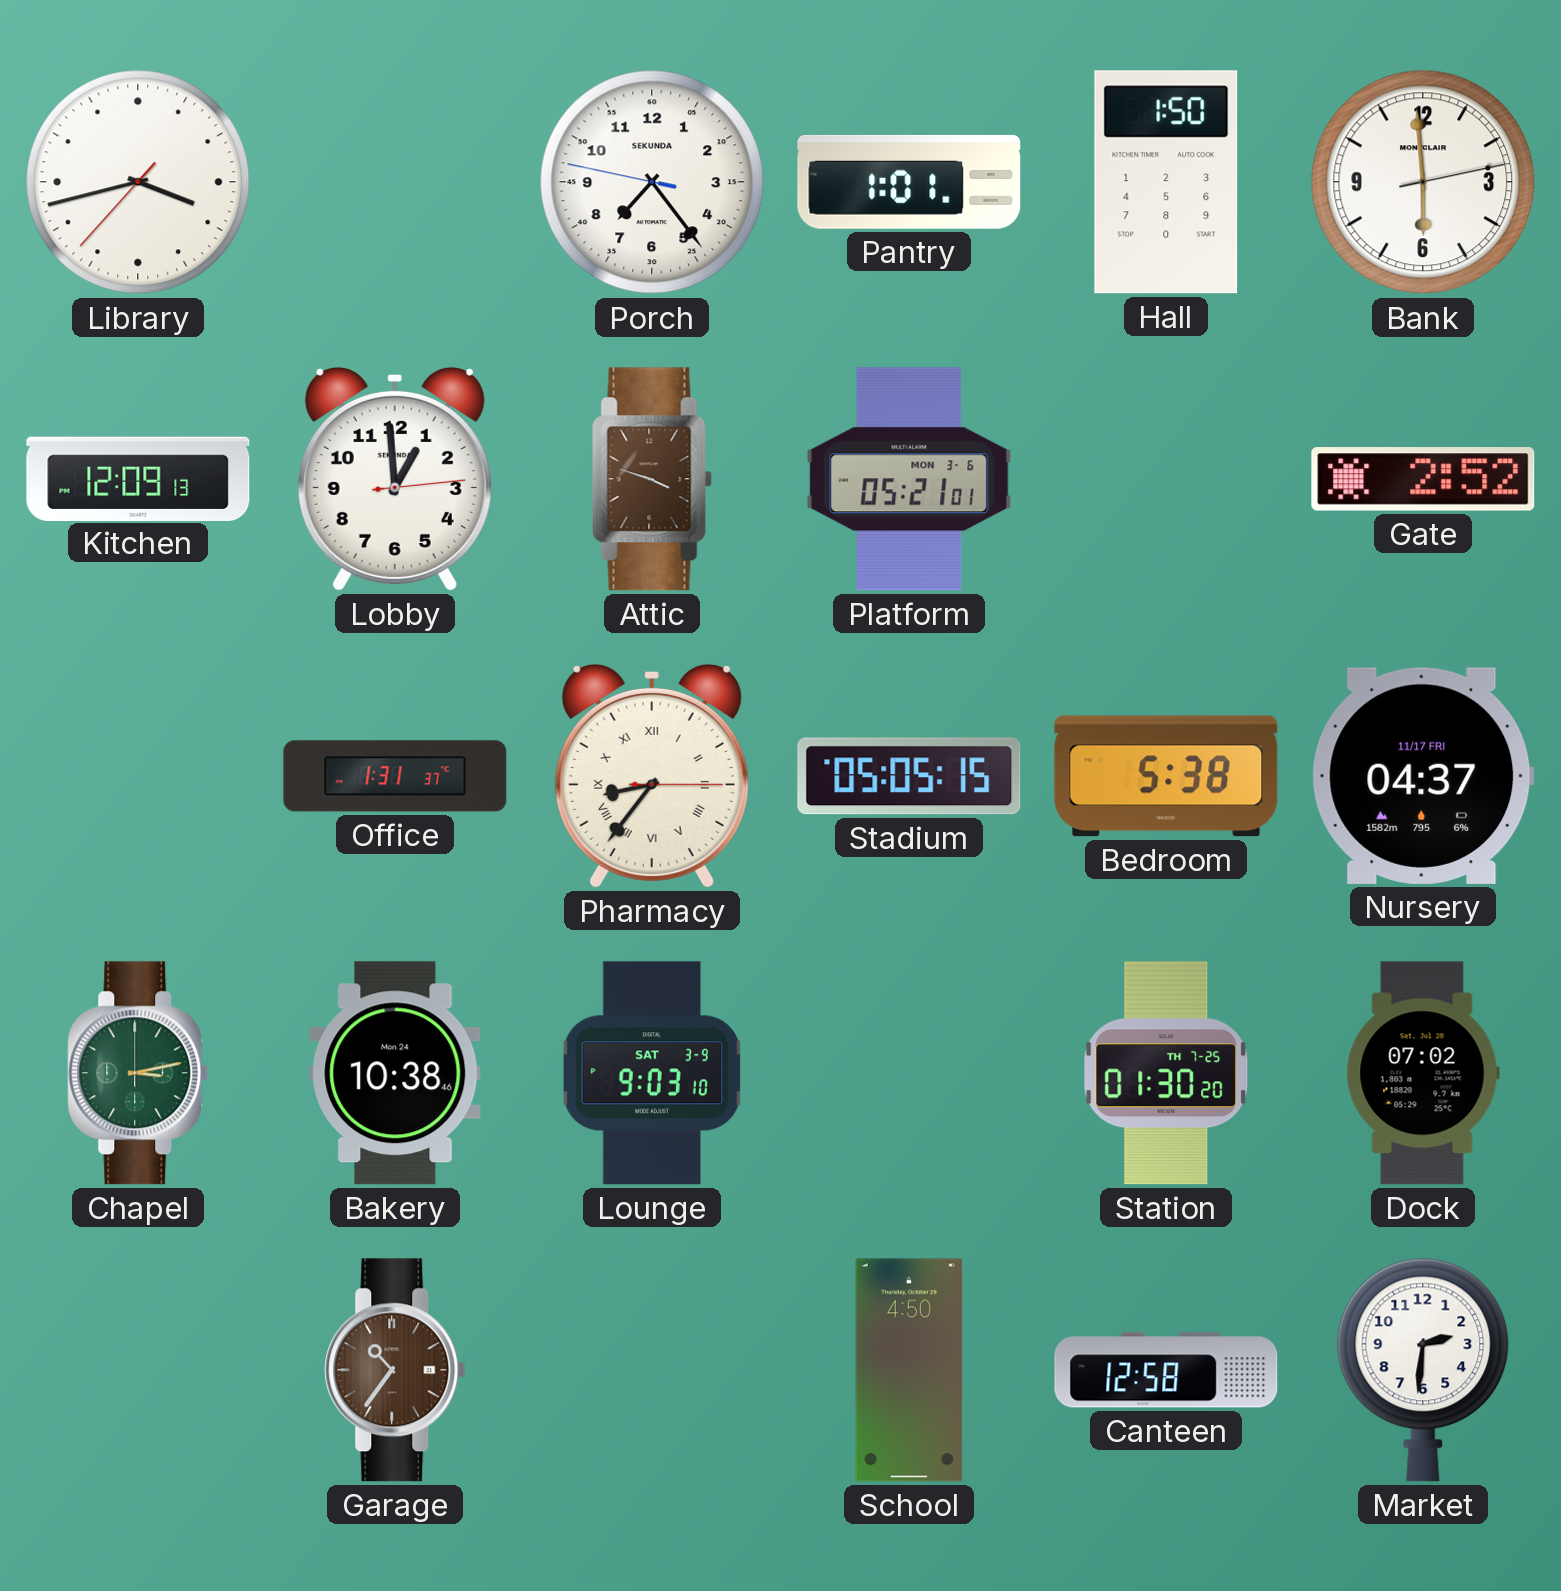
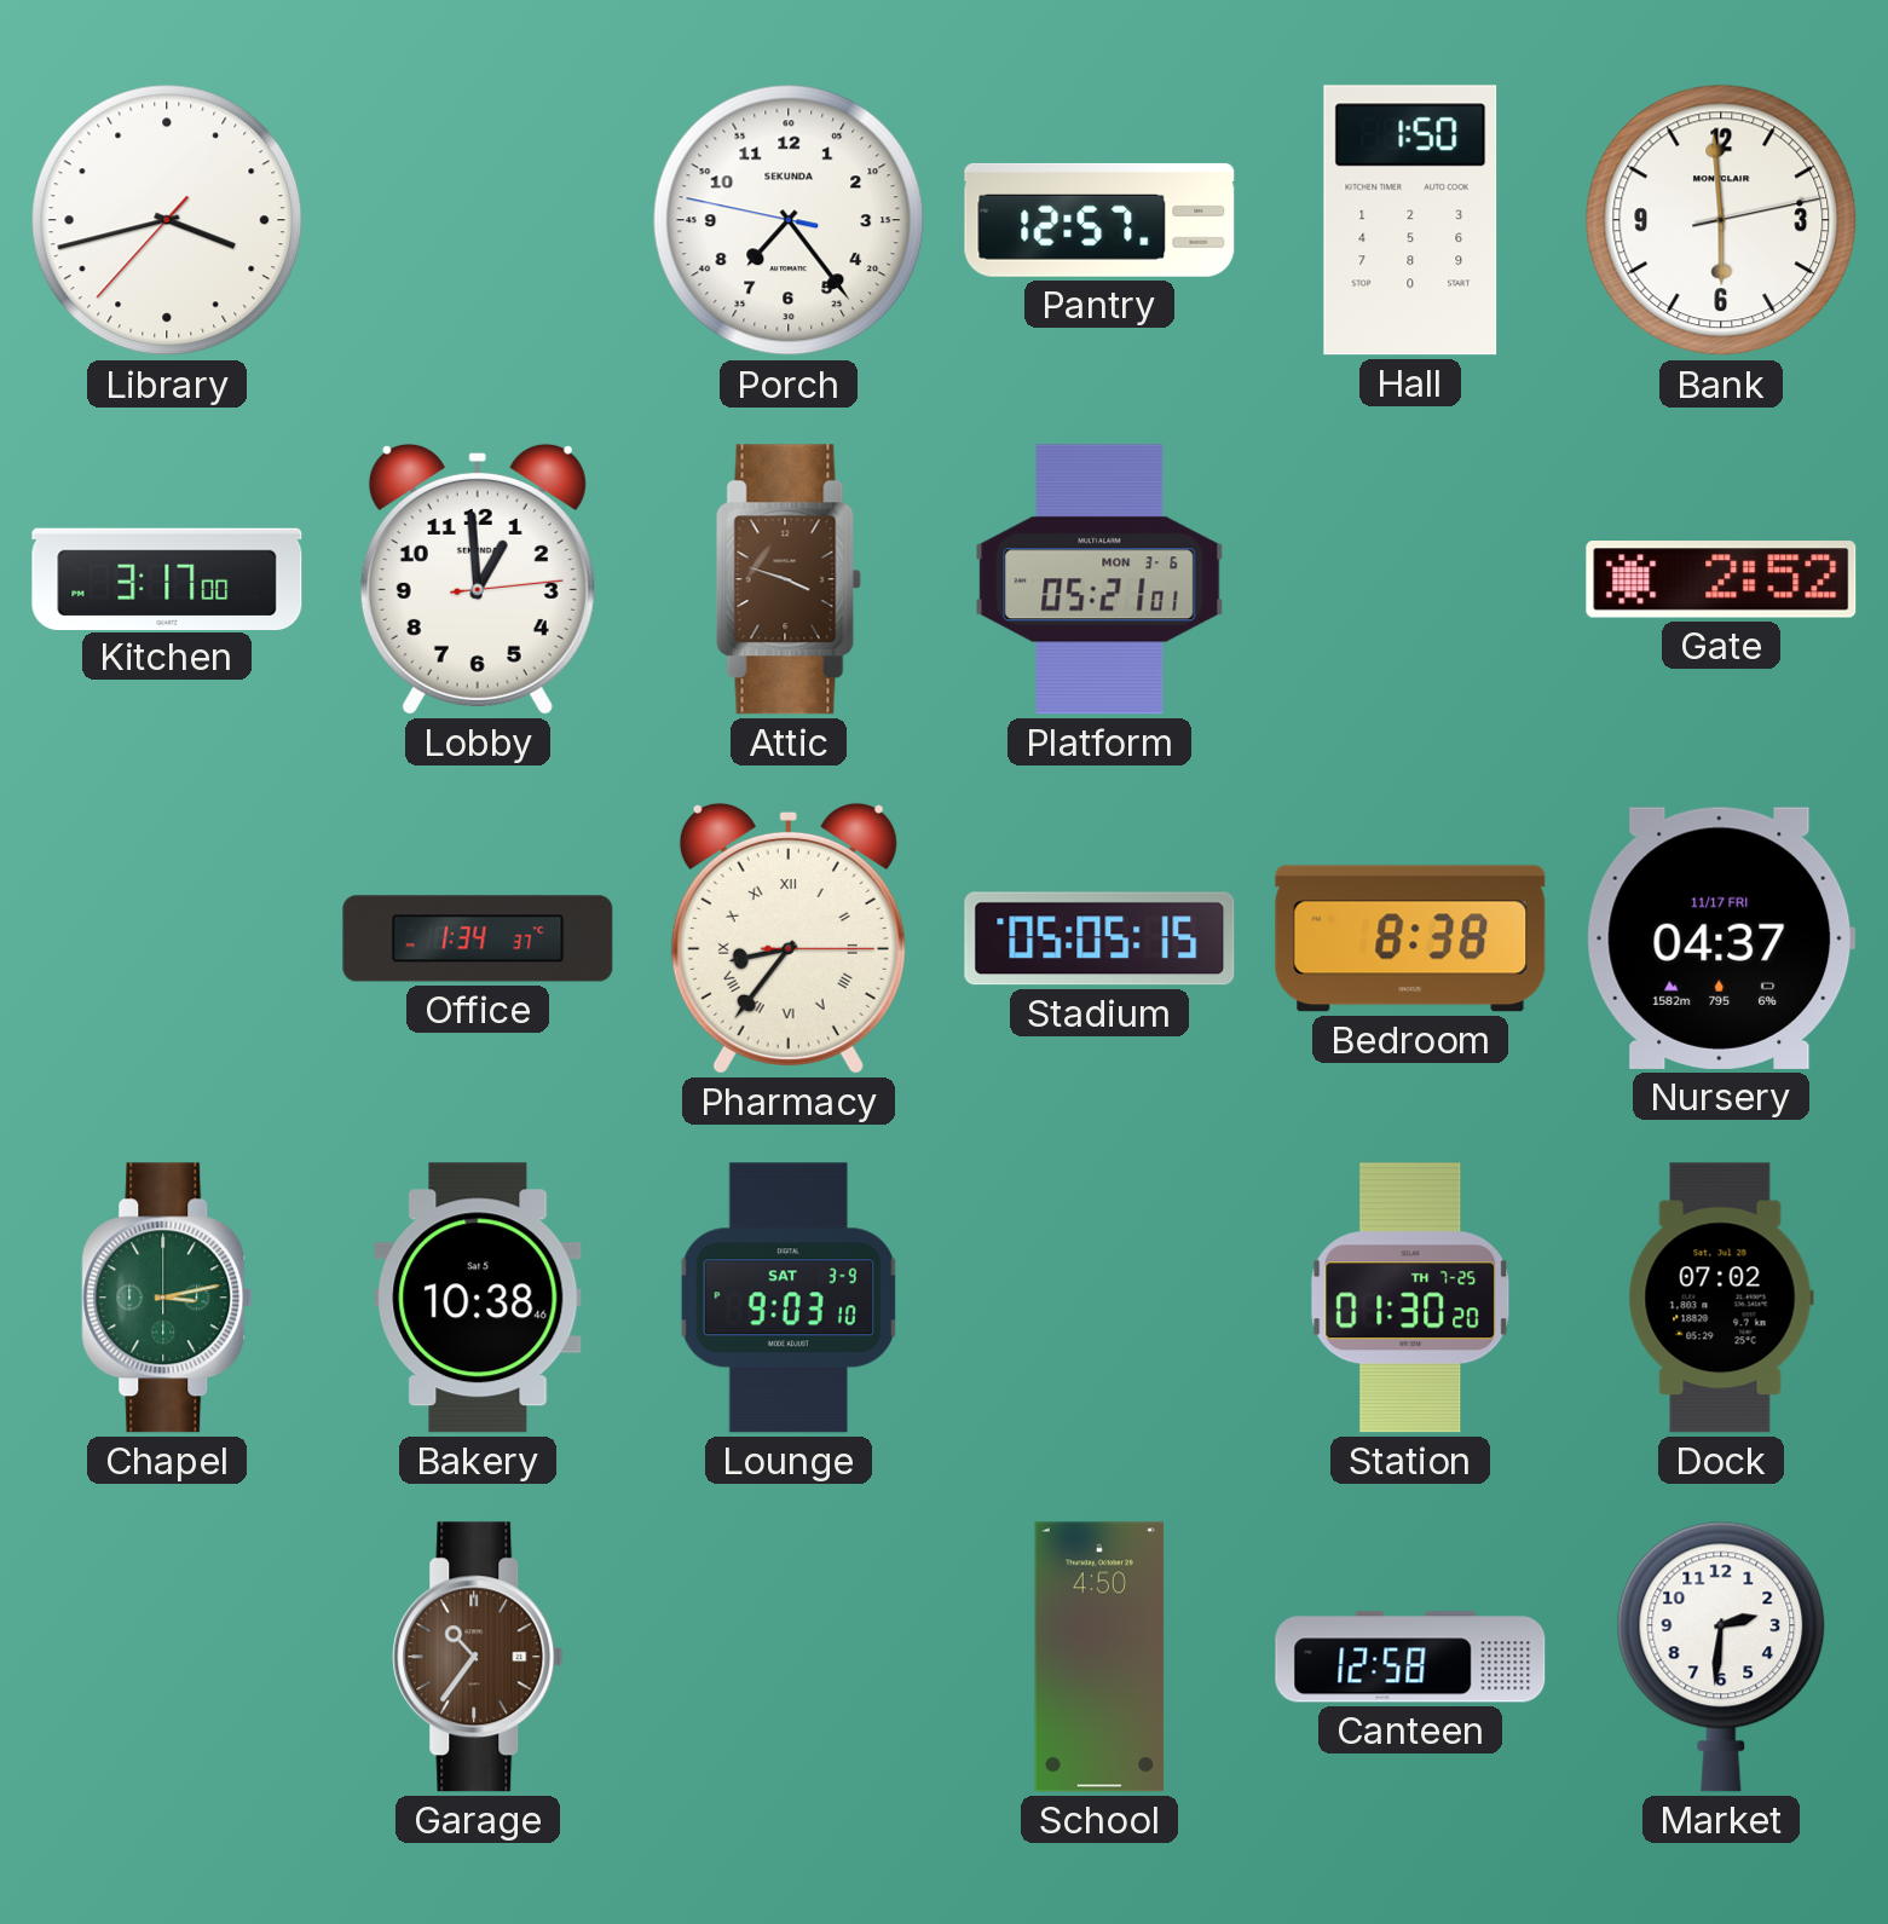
Pantry: 1:01 -> 12:57 (1099, 220)
Kitchen: 12:09 -> 3:17 (167, 578)
Office: 1:31 -> 1:34 (478, 938)
Bedroom: 5:38 -> 8:38 (1410, 938)
Bakery date: Mon 24 -> Sat 5 (478, 1298)
